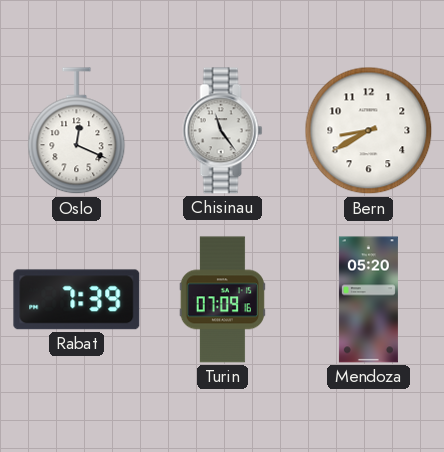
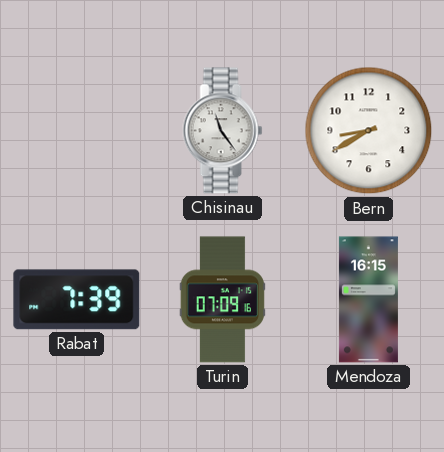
Oslo: 12:19 -> none (77, 131)
Mendoza: 05:20 -> 16:15 (368, 300)
